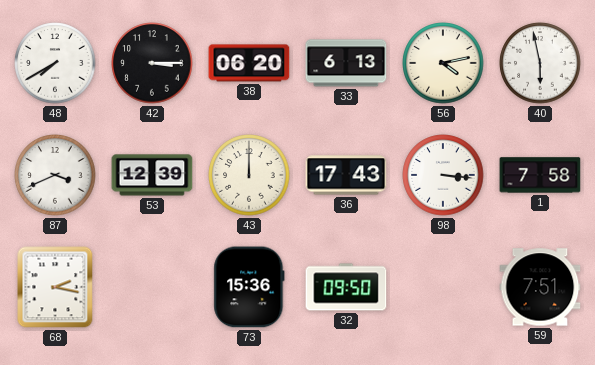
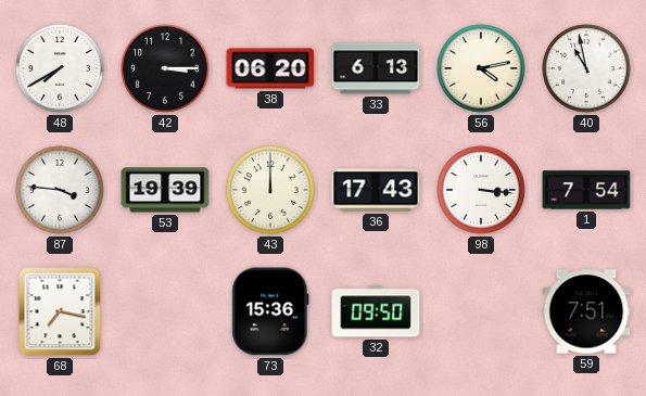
40: 5:58 -> 10:58 (586, 68)
87: 3:41 -> 3:46 (60, 190)
53: 12:39 -> 19:39 (165, 190)
1: 7:58 -> 7:54 (586, 190)
68: 2:17 -> 7:17 (60, 311)
